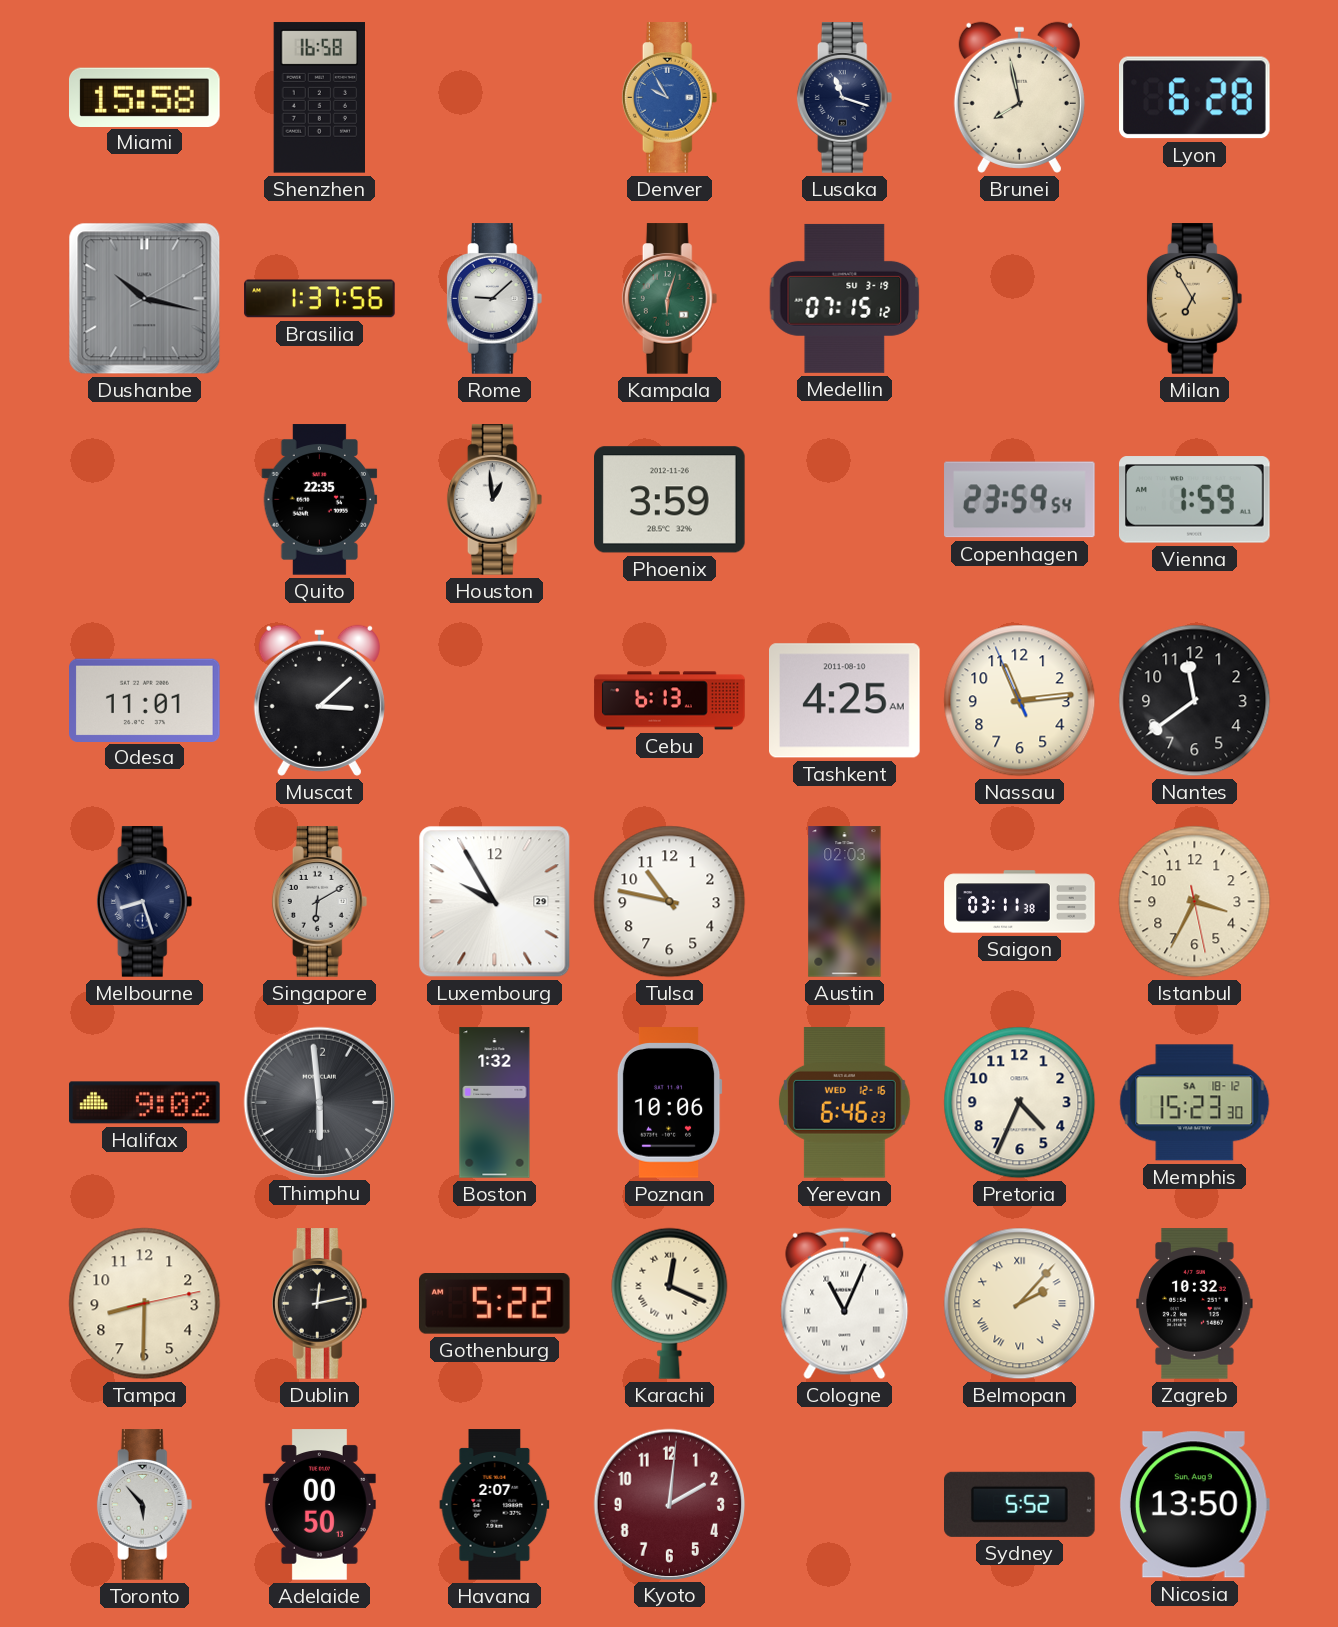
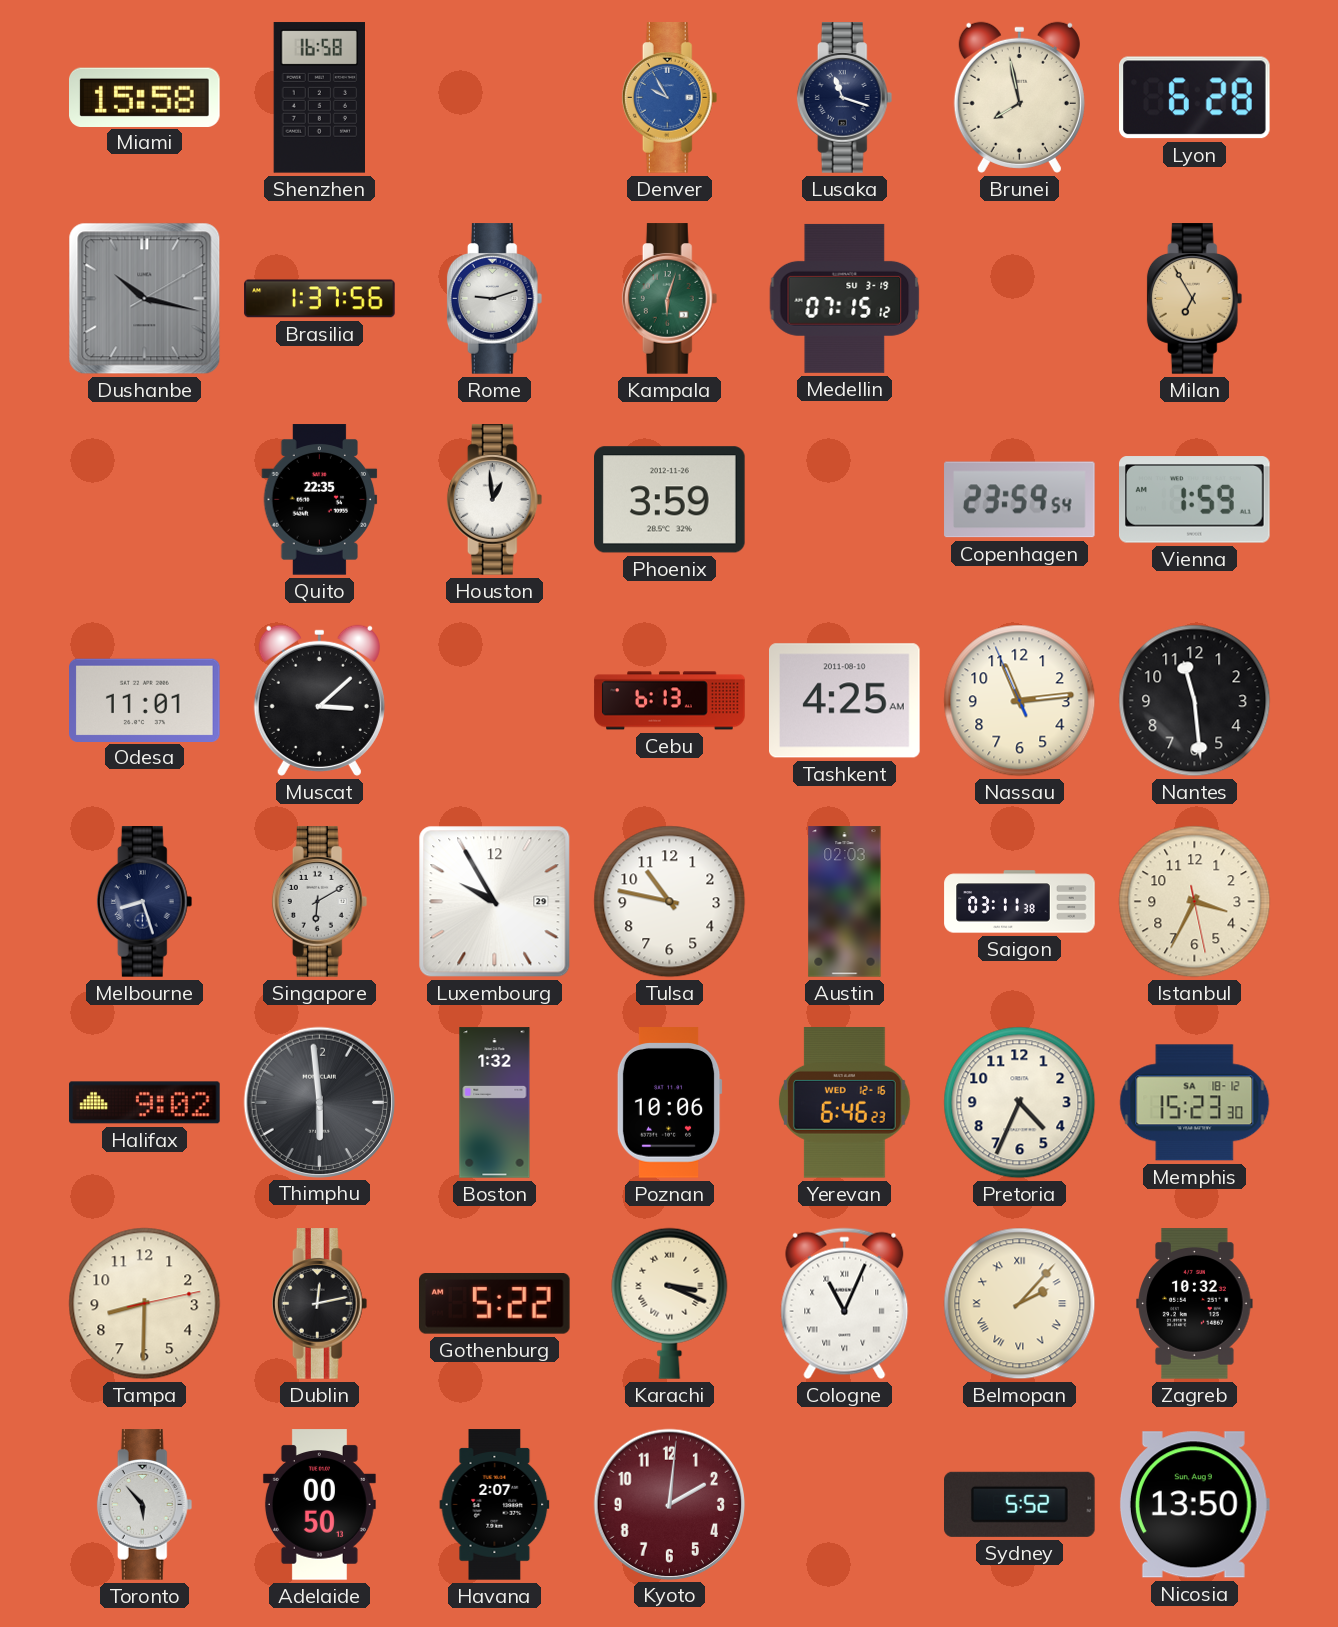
Rome: 9:08 -> 9:12 (495, 299)
Nantes: 11:39 -> 11:29 (1195, 701)
Karachi: 12:19 -> 3:19 (670, 1303)
